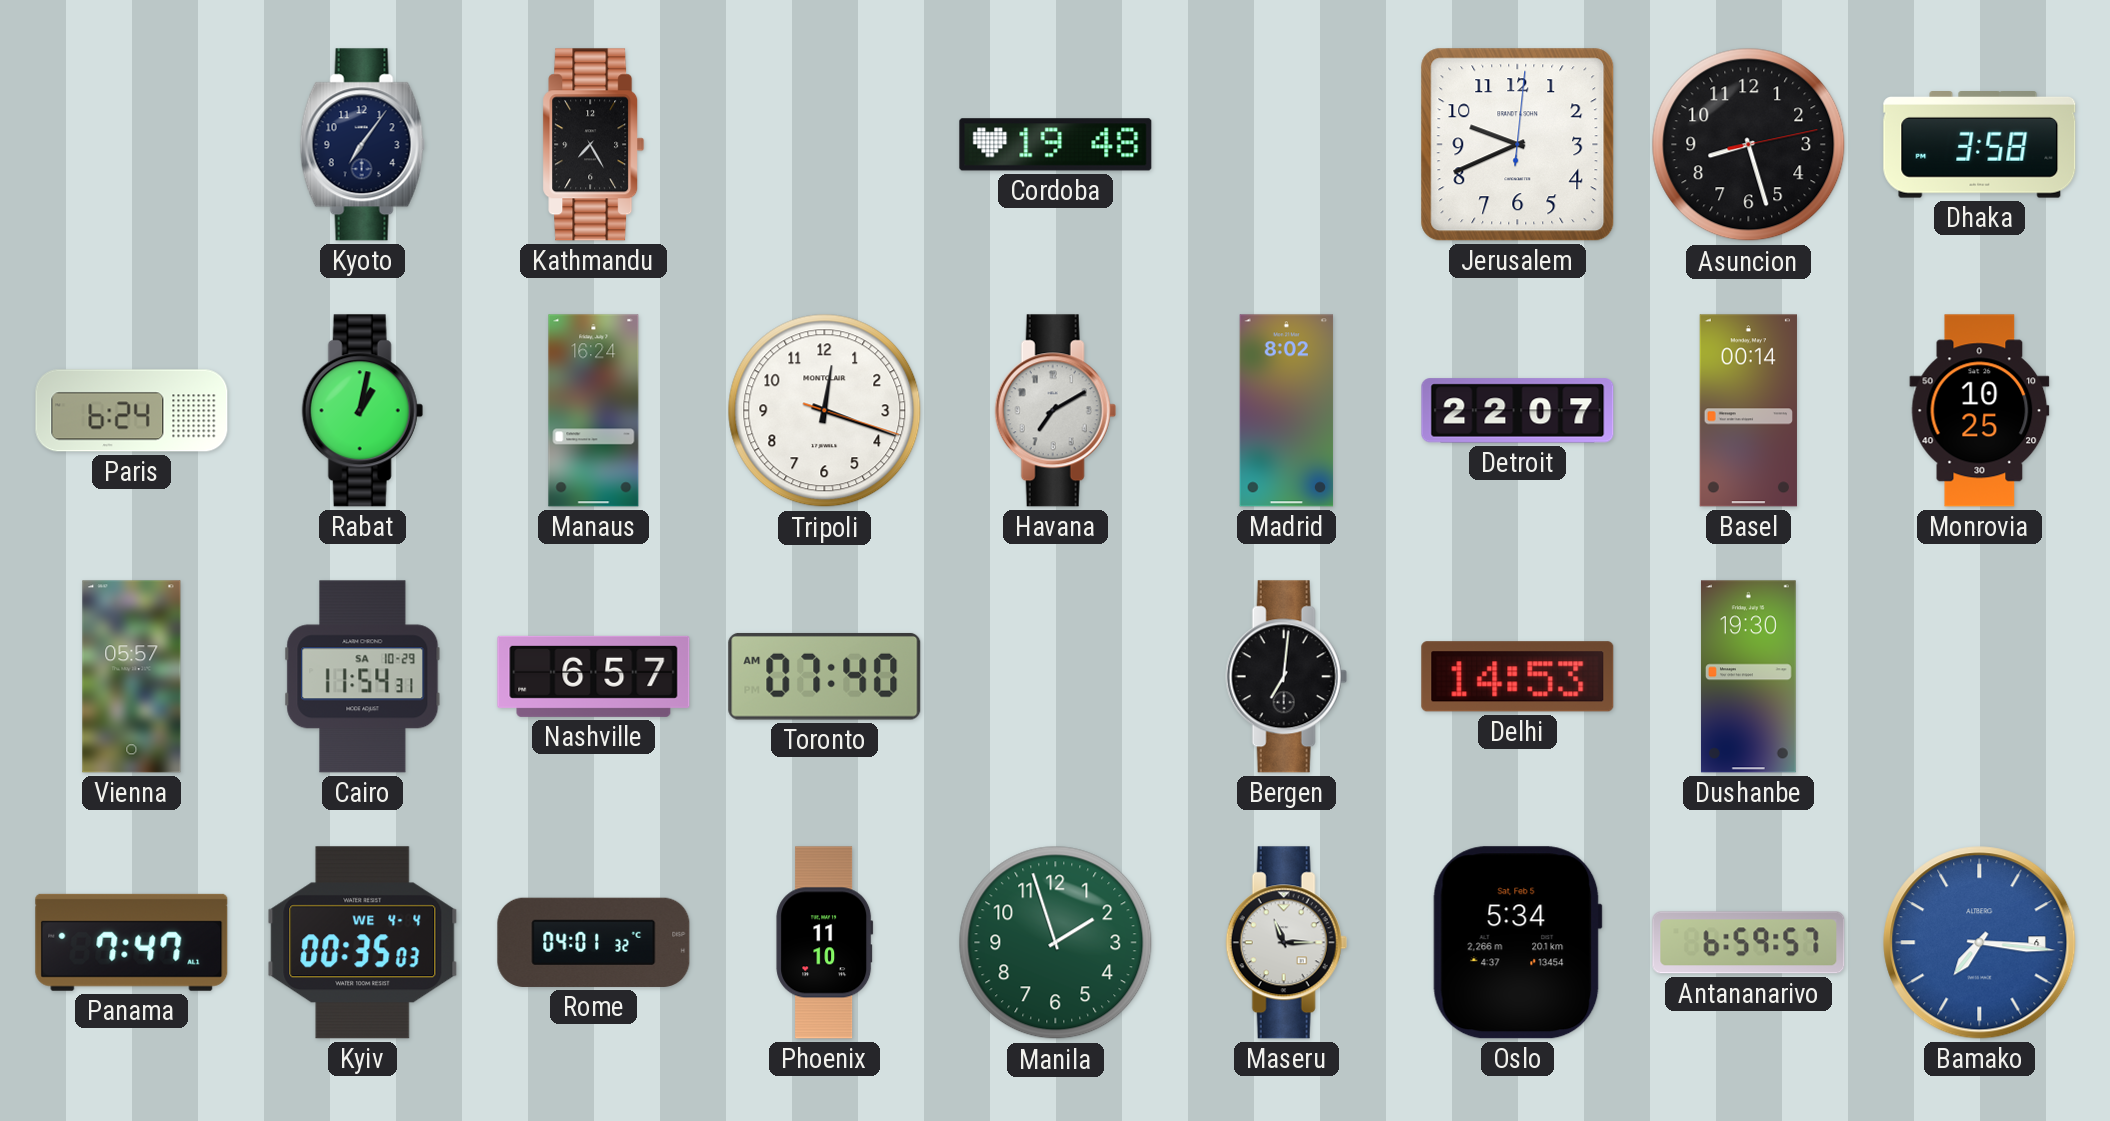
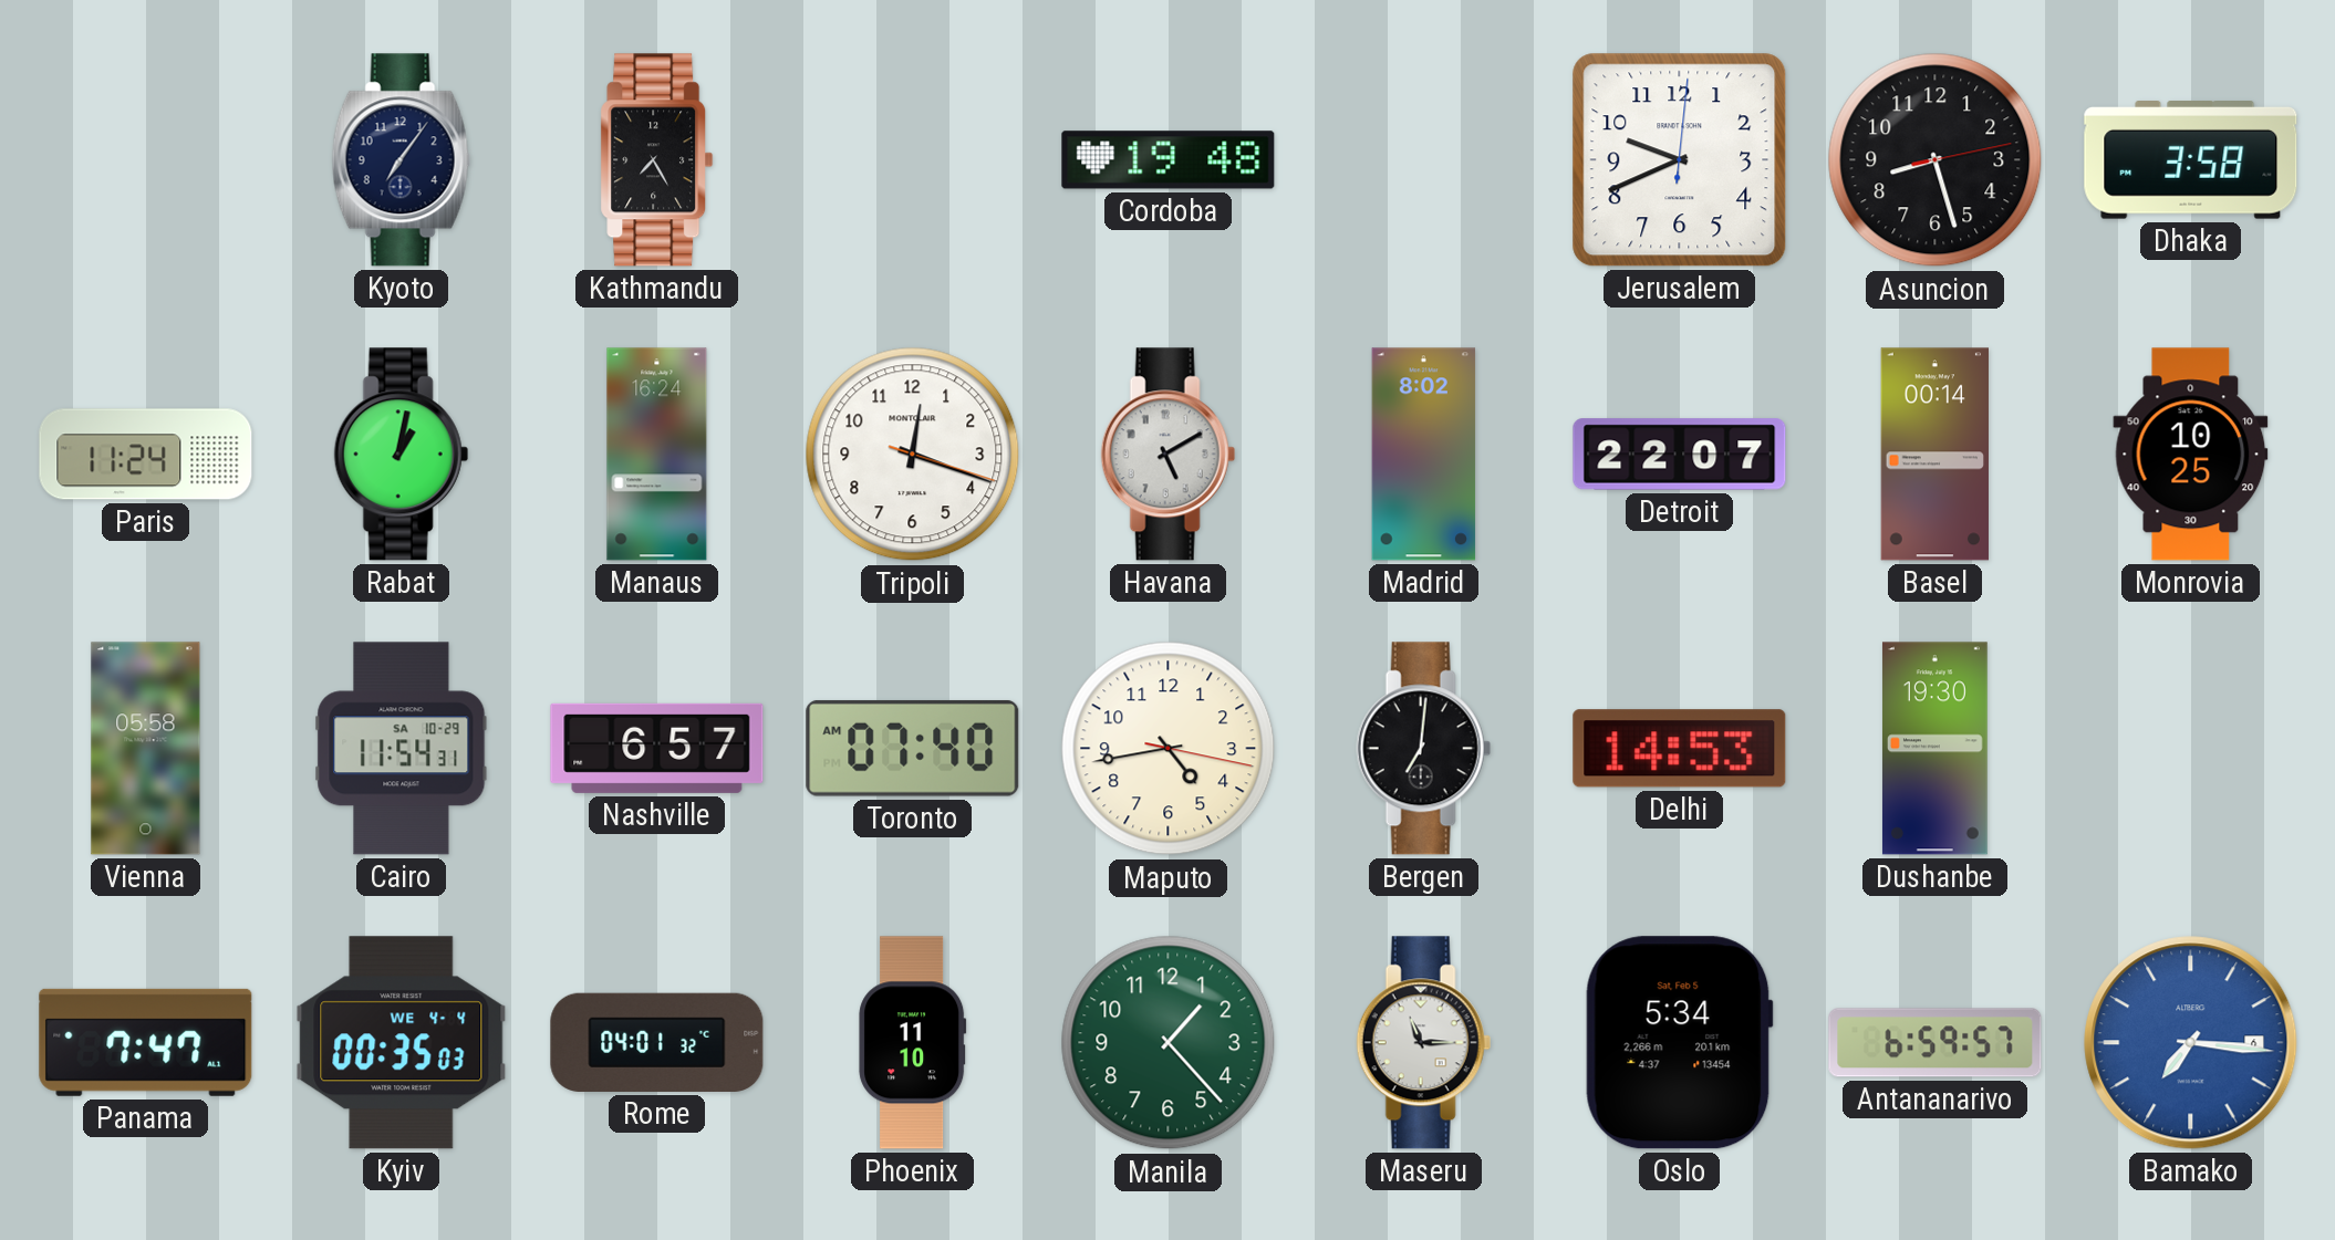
Paris: 6:24 -> 11:24 (146, 455)
Havana: 7:10 -> 5:10 (1167, 455)
Vienna: 05:57 -> 05:58 (146, 749)
Maputo: none -> 4:43 (1169, 749)
Manila: 1:57 -> 1:23 (1169, 1043)
